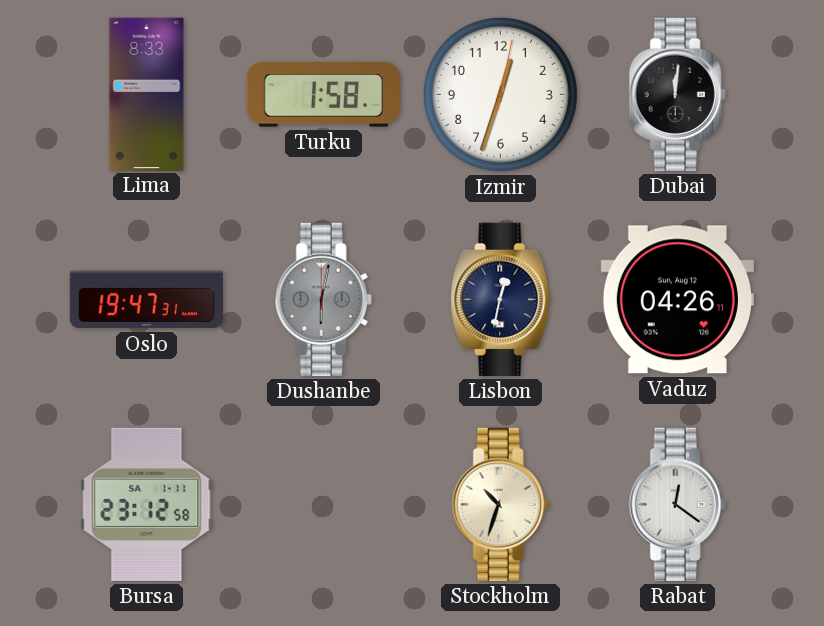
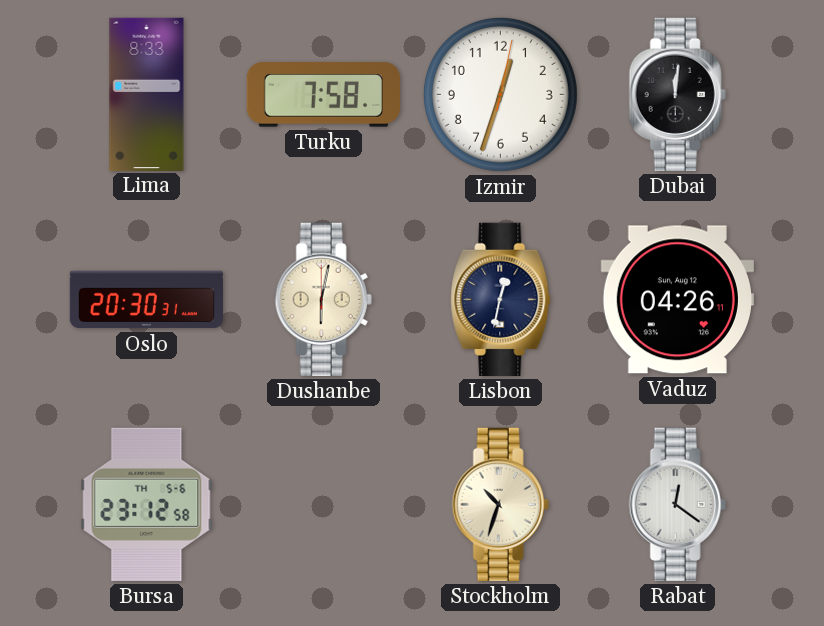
Turku: 1:58 -> 7:58 (323, 95)
Oslo: 19:47 -> 20:30 (146, 300)
Dushanbe dial: grey -> cream (323, 299)
Bursa date: SA 1-11 -> TH 5-6 (147, 504)
